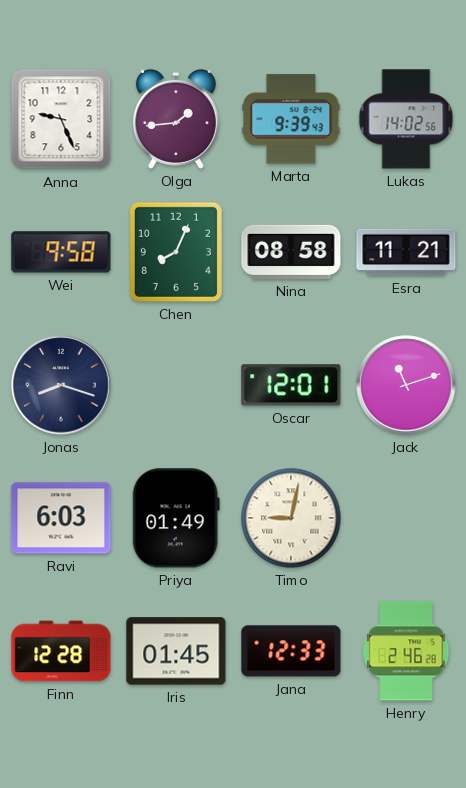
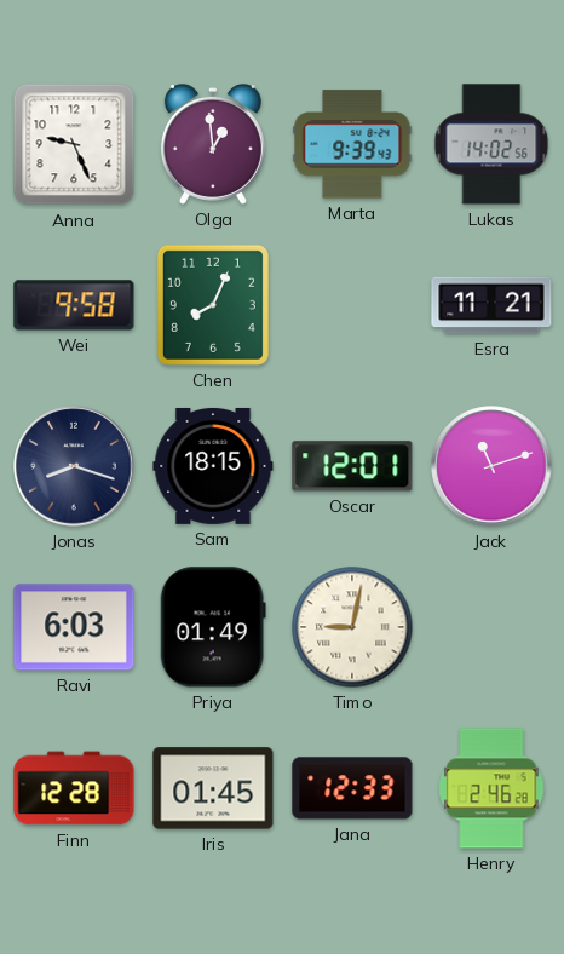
Olga: 1:44 -> 12:59 (213, 145)
Nina: 08:58 -> none (291, 252)
Sam: none -> 18:15 (213, 466)
